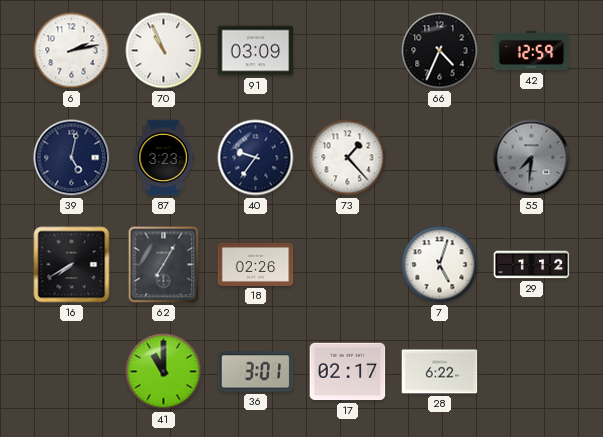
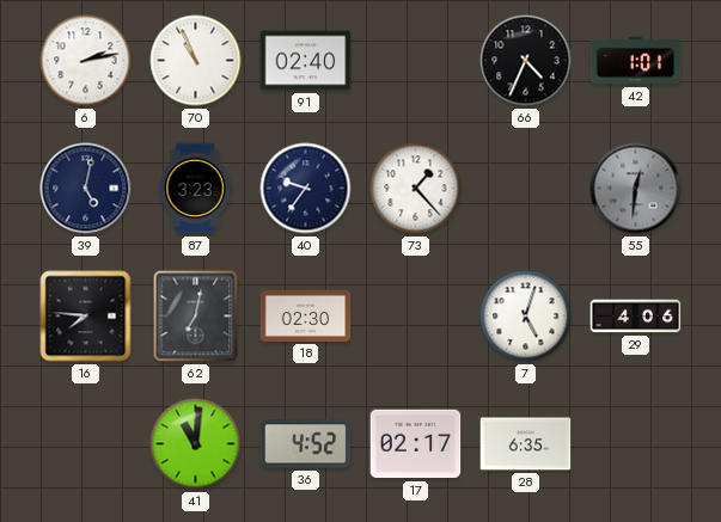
91: 03:09 -> 02:40 (306, 61)
42: 12:59 -> 1:01 (636, 61)
55: 7:31 -> 12:31 (636, 189)
16: 7:40 -> 7:46 (86, 317)
62: 7:05 -> 7:02 (196, 317)
18: 02:26 -> 02:30 (306, 315)
29: 1:12 -> 4:06 (636, 317)
41: 11:00 -> 11:01 (196, 444)
36: 3:01 -> 4:52 (306, 444)
28: 6:22 -> 6:35 (526, 444)
